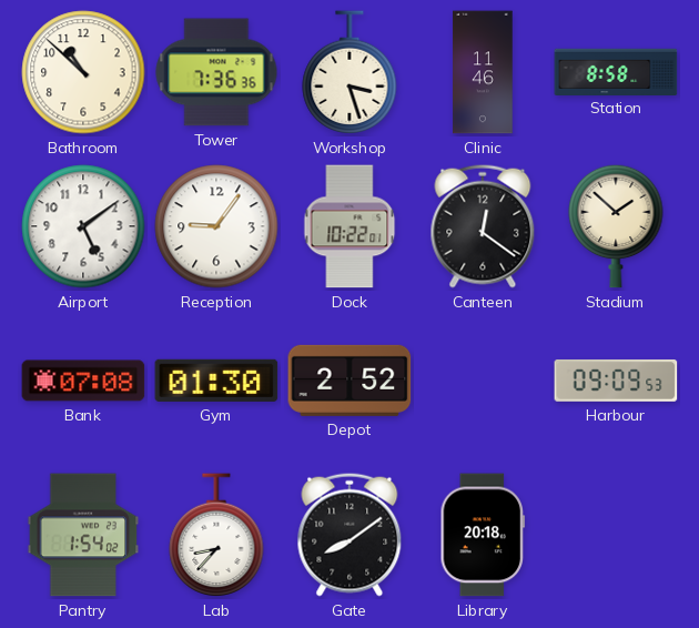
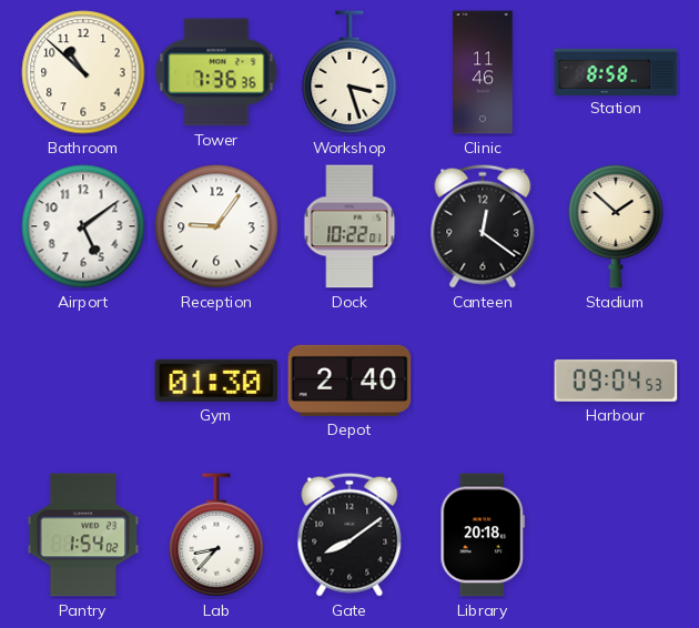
Bank: 07:08 -> none (83, 381)
Depot: 2:52 -> 2:40 (349, 381)
Harbour: 09:09 -> 09:04 (616, 381)
